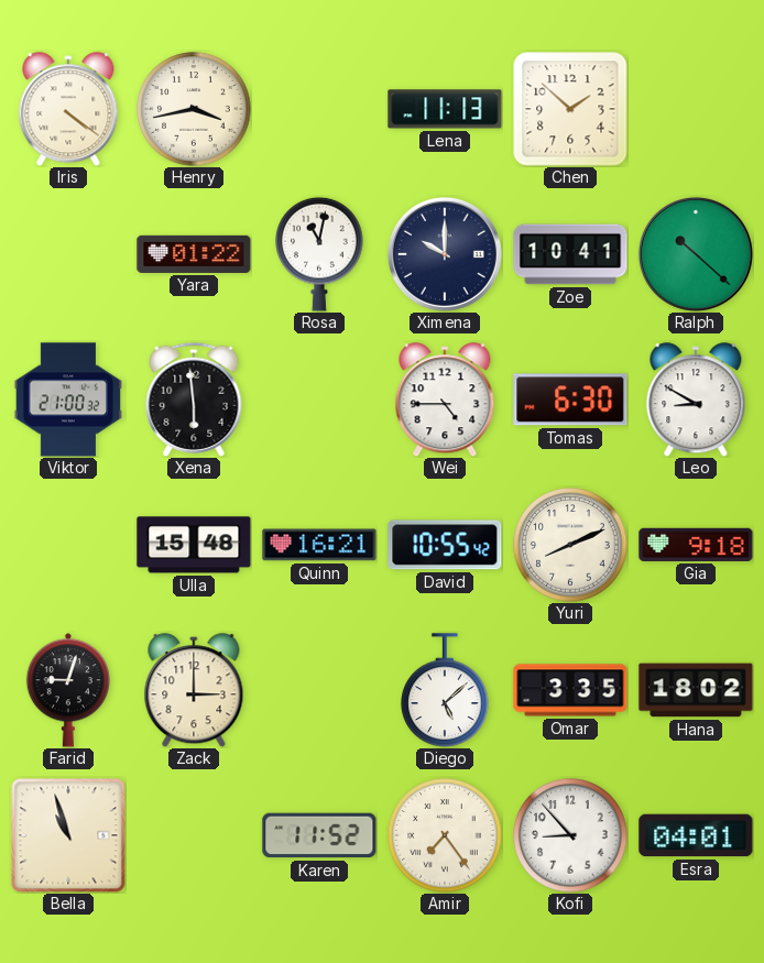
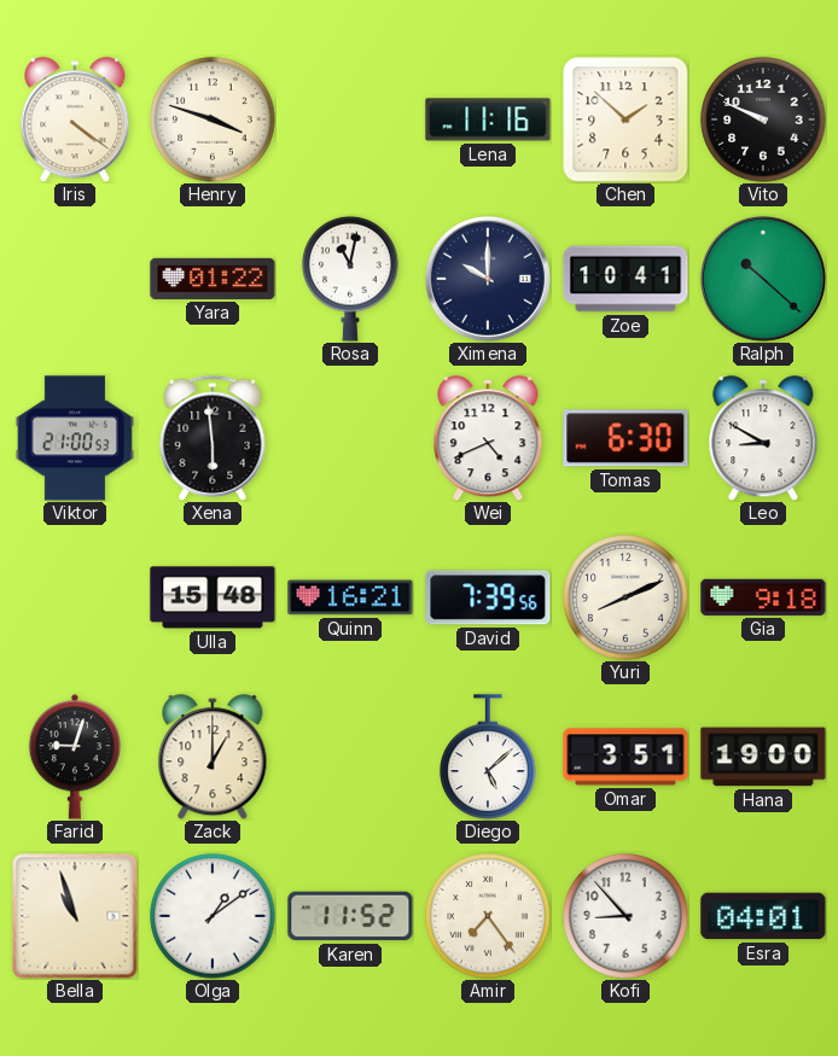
Henry: 3:43 -> 3:48 (213, 119)
Lena: 11:13 -> 11:16 (488, 119)
Vito: none -> 9:49 (763, 119)
Viktor: 21:00:32 -> 21:00:53 (75, 438)
Wei: 4:45 -> 4:41 (488, 438)
David: 10:55 -> 7:39 (488, 597)
Zack: 3:00 -> 1:00 (213, 757)
Omar: 3:35 -> 3:51 (625, 757)
Hana: 18:02 -> 19:00 (763, 757)
Olga: none -> 1:09 (213, 916)
